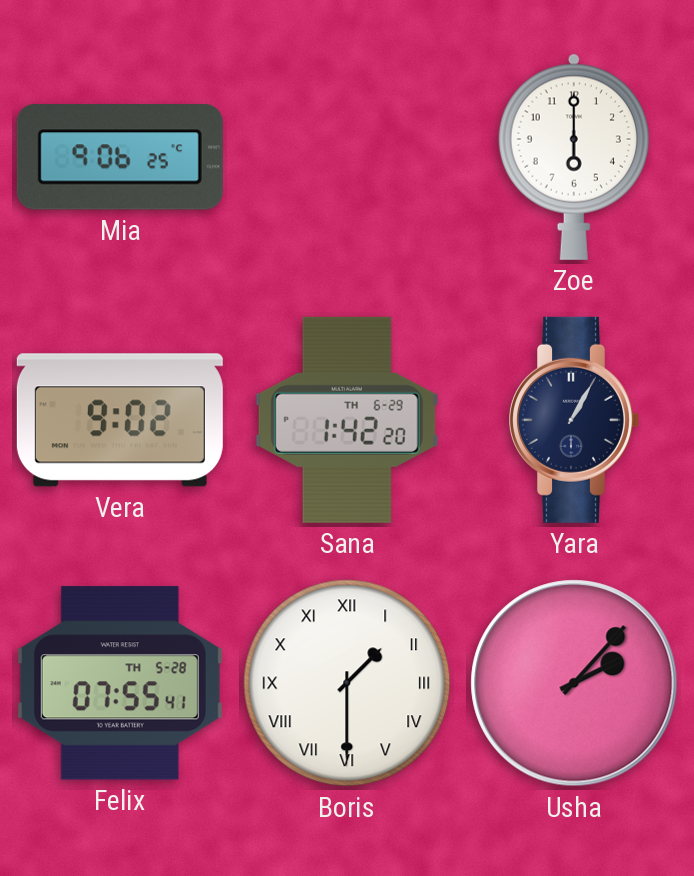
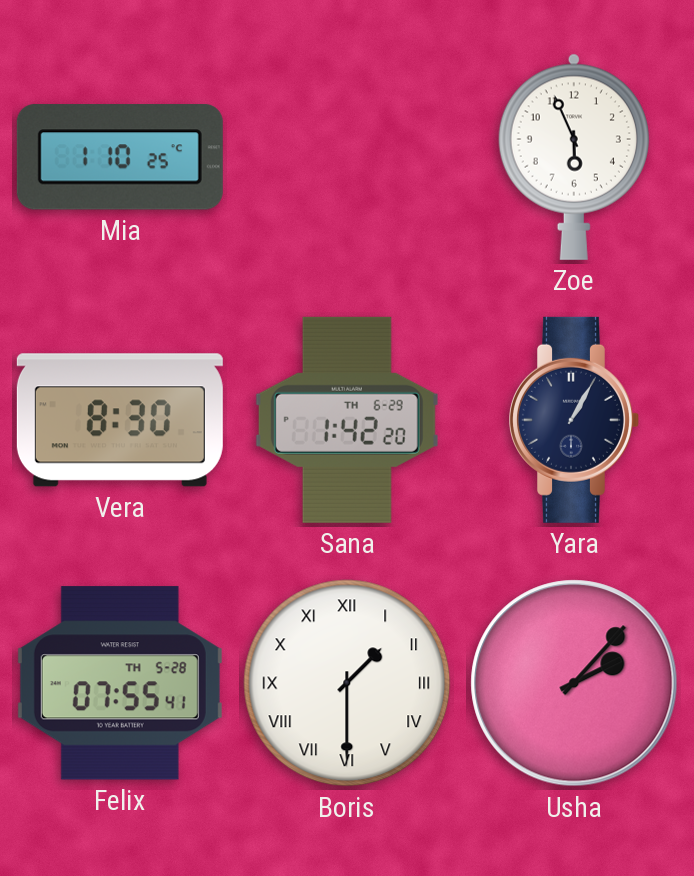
Mia: 9:06 -> 1:10 (120, 157)
Zoe: 6:00 -> 5:56 (574, 157)
Vera: 9:02 -> 8:30 (120, 420)
